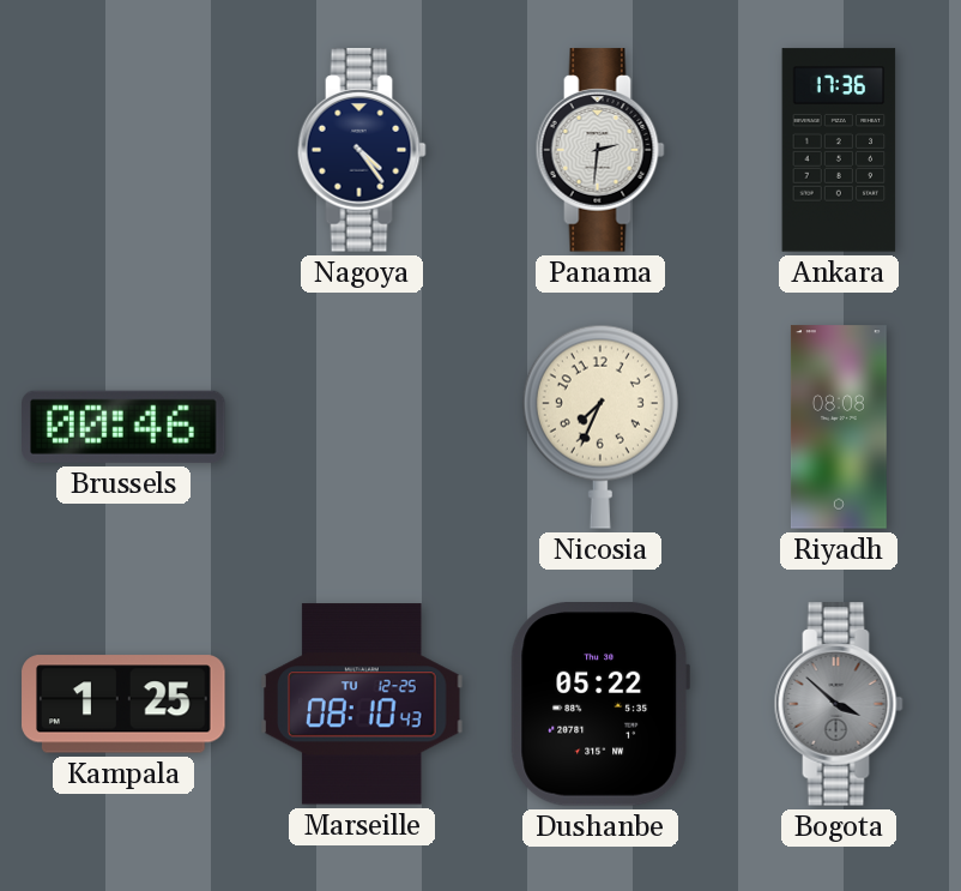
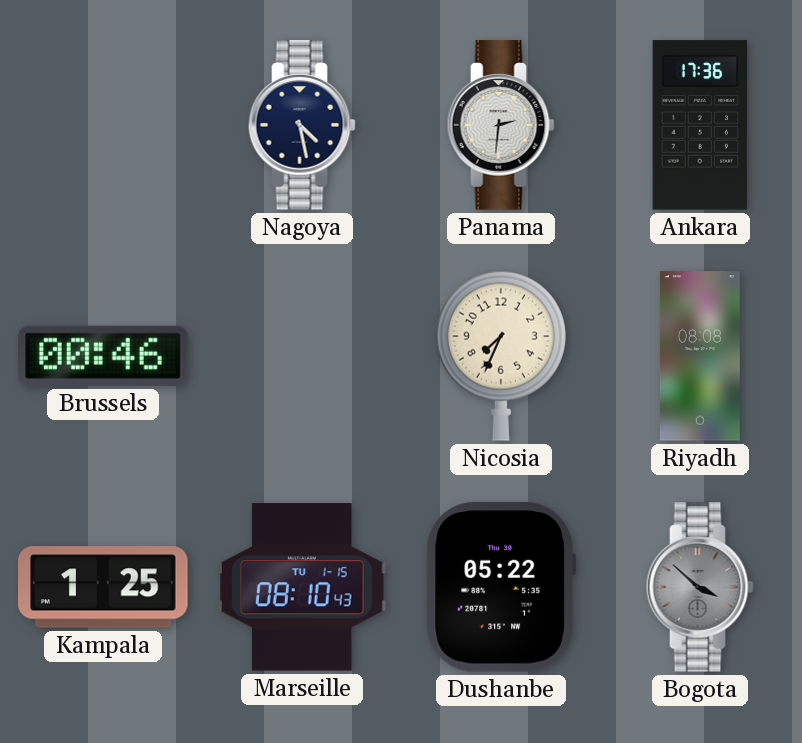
Nagoya: 4:24 -> 4:28 (302, 125)
Marseille date: TU 12-25 -> TU 1-15 (302, 587)
